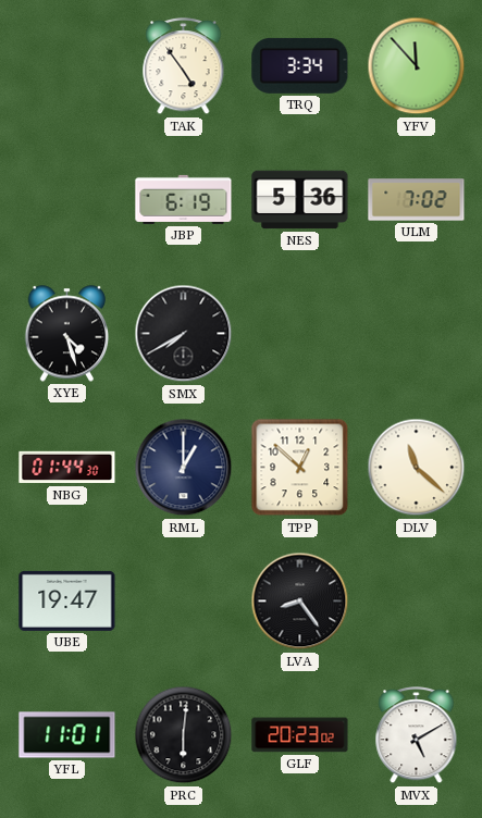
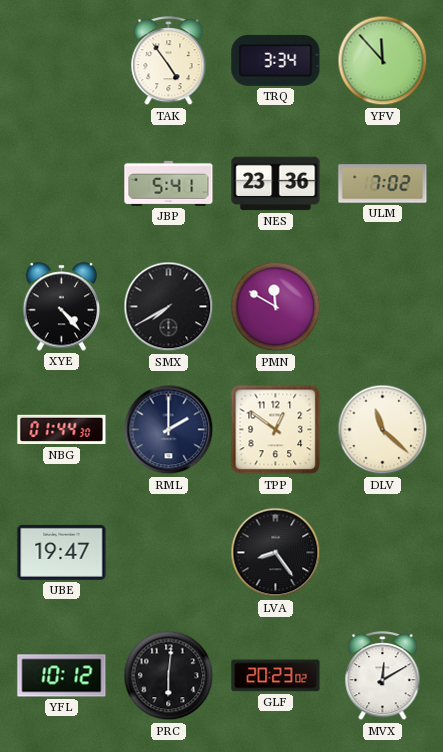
JBP: 6:19 -> 5:41 (169, 183)
NES: 5:36 -> 23:36 (276, 184)
XYE: 4:27 -> 4:23 (62, 307)
PMN: none -> 11:50 (276, 307)
RML: 1:00 -> 2:00 (169, 430)
TPP: 12:52 -> 12:51 (276, 430)
YFL: 11:01 -> 10:12 (62, 676)
MVX: 5:10 -> 12:10 (383, 676)
